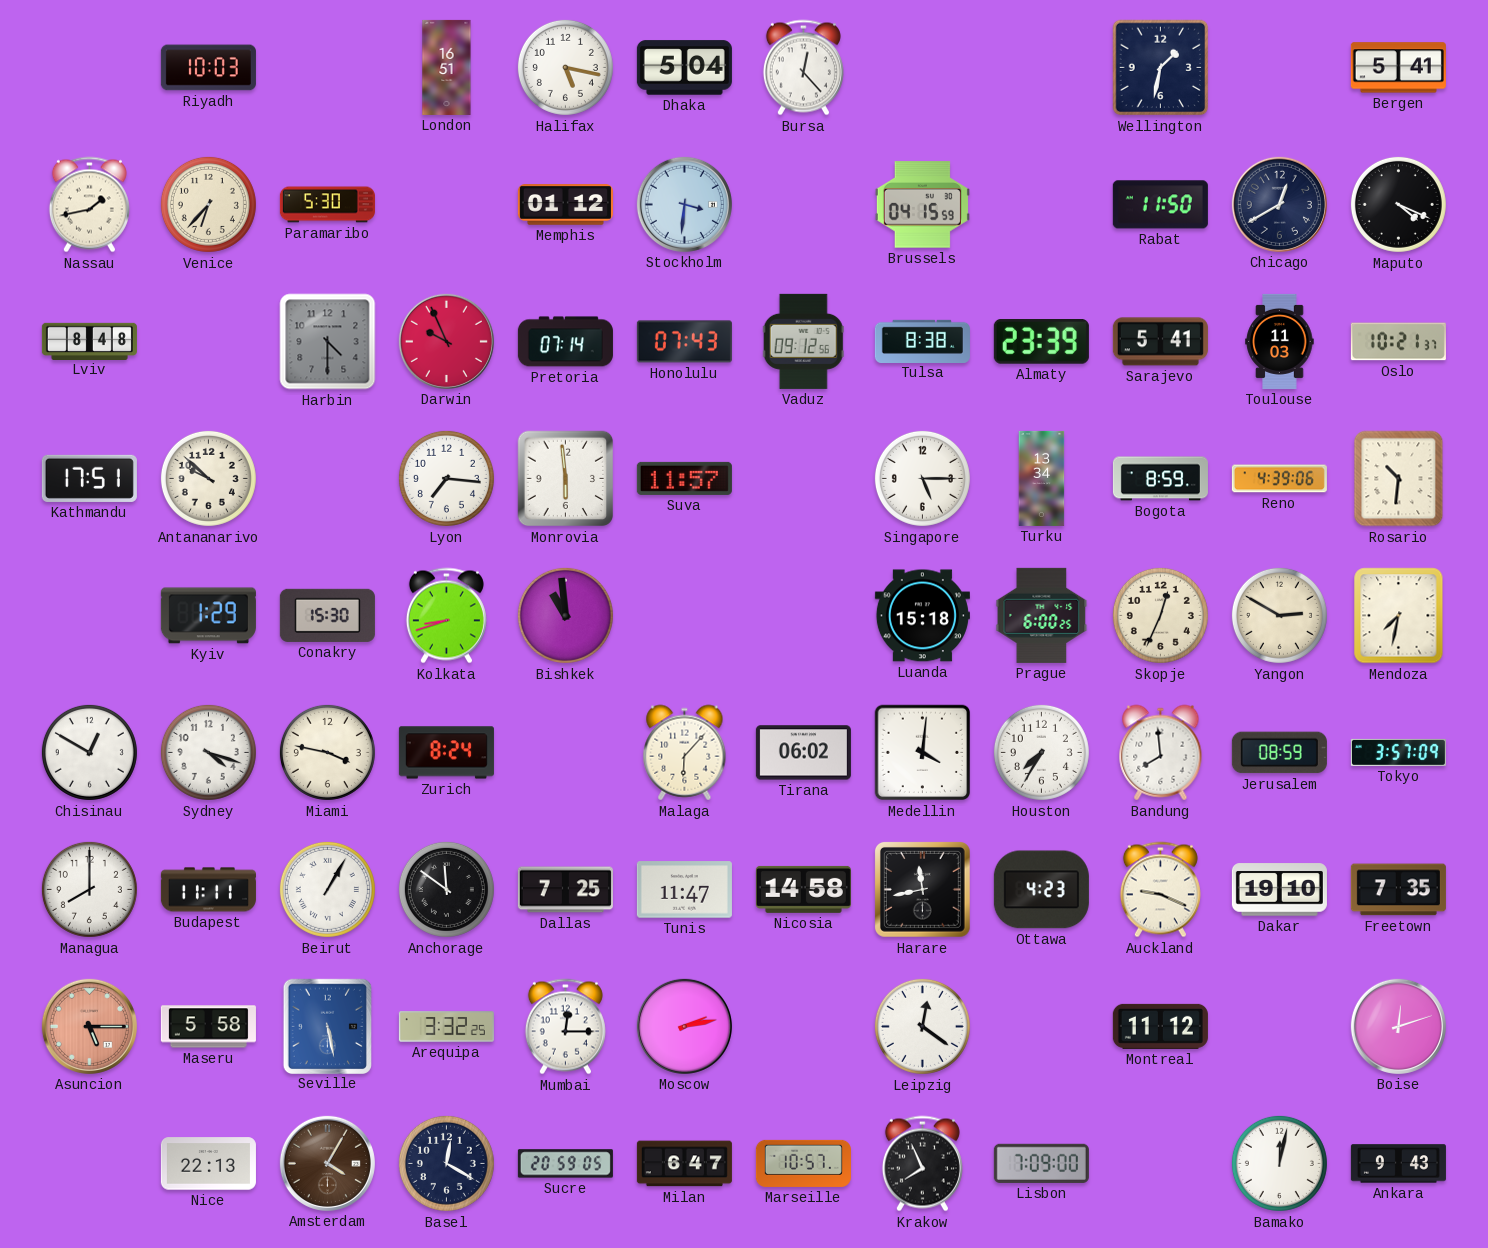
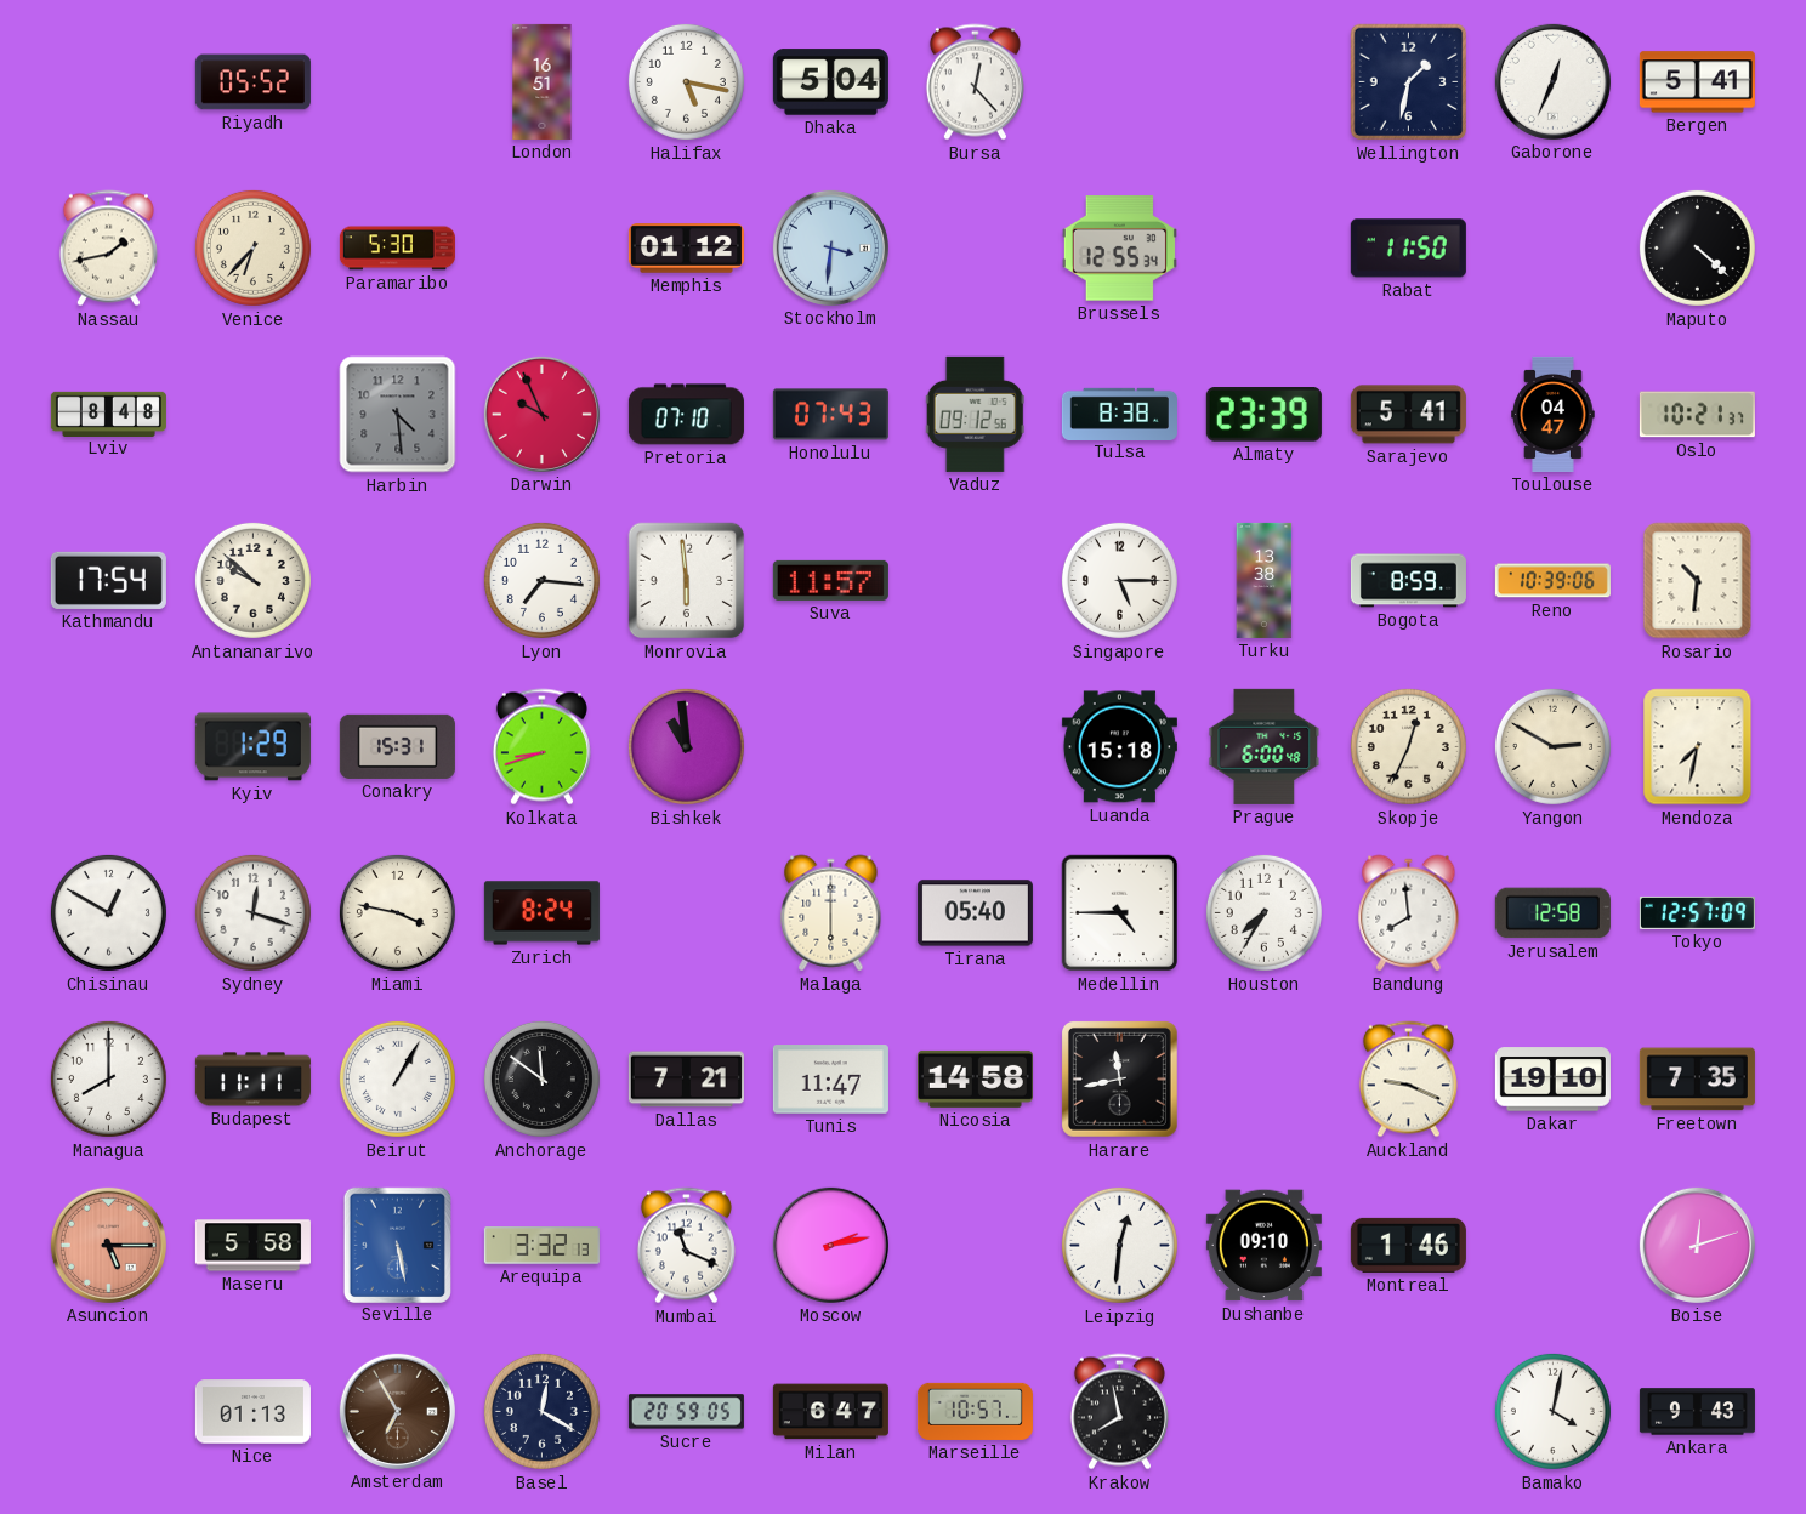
Riyadh: 10:03 -> 05:52 (252, 82)
Gaborone: none -> 12:34 (1552, 81)
Brussels: 04:15 -> 12:55 (1119, 249)
Chicago: 12:40 -> none (1279, 204)
Maputo: 4:19 -> 4:22 (1697, 247)
Harbin: 4:30 -> 4:29 (398, 415)
Pretoria: 07:14 -> 07:10 (686, 415)
Toulouse: 11:03 -> 04:47 (1554, 414)
Kathmandu: 17:51 -> 17:54 (108, 580)
Turku: 13:34 -> 13:38 (1265, 580)
Reno: 4:39 -> 10:39 (1552, 581)
Conakry: 15:30 -> 15:31 (397, 746)
Prague: 6:00:25 -> 6:00:48 (1265, 746)
Sydney: 4:18 -> 12:18 (252, 912)
Malaga: 6:07 -> 6:00 (831, 913)
Tirana: 06:02 -> 05:40 (975, 913)
Medellin: 4:01 -> 4:45 (1120, 913)
Jerusalem: 08:59 -> 12:58 (1552, 913)
Tokyo: 3:57 -> 12:57 (1697, 912)
Dallas: 7:25 -> 7:21 (686, 1080)
Ottawa: 4:23 -> none (1041, 890)
Arequipa: 3:32:25 -> 3:32:13 (541, 1246)
Mumbai: 12:15 -> 11:19 (686, 1246)
Leipzig: 12:21 -> 12:31 (1119, 1245)
Dushanbe: none -> 09:10 (1263, 1246)
Montreal: 11:12 -> 1:46 (1408, 1245)
Nice: 22:13 -> 01:13 (252, 1412)
Amsterdam: 4:05 -> 6:55 (397, 1411)
Krakow: 7:56 -> 7:58 (1119, 1412)
Lisbon: 7:09 -> none (1041, 1163)
Bamako: 12:02 -> 4:02 (1552, 1411)
